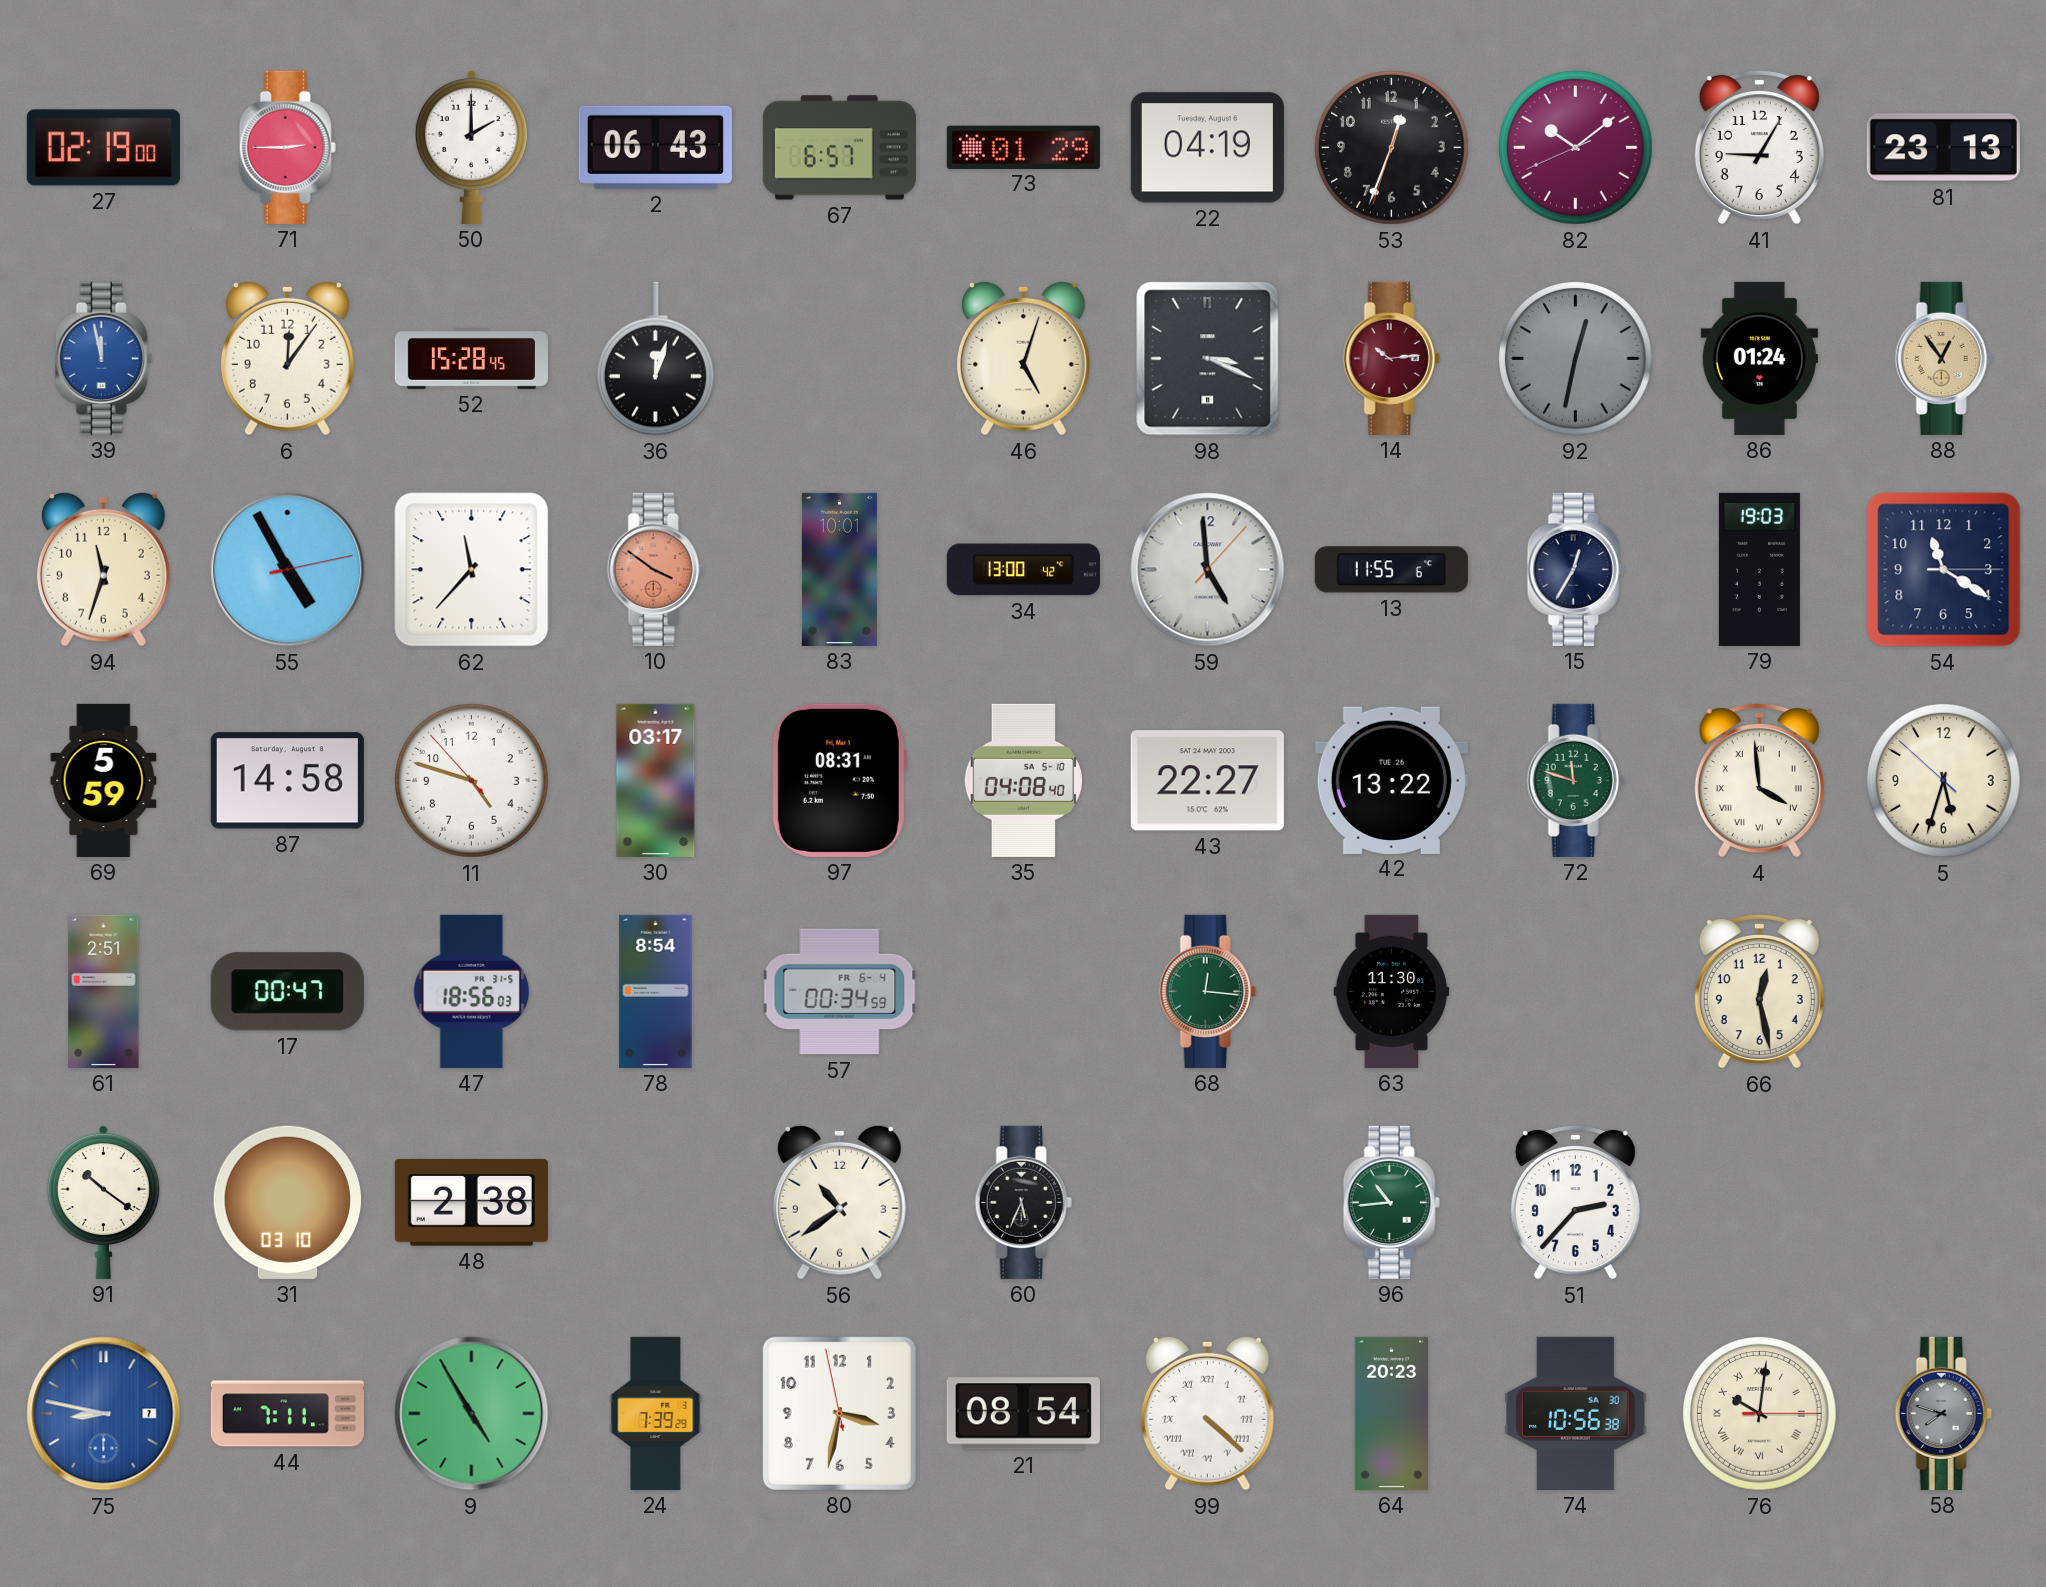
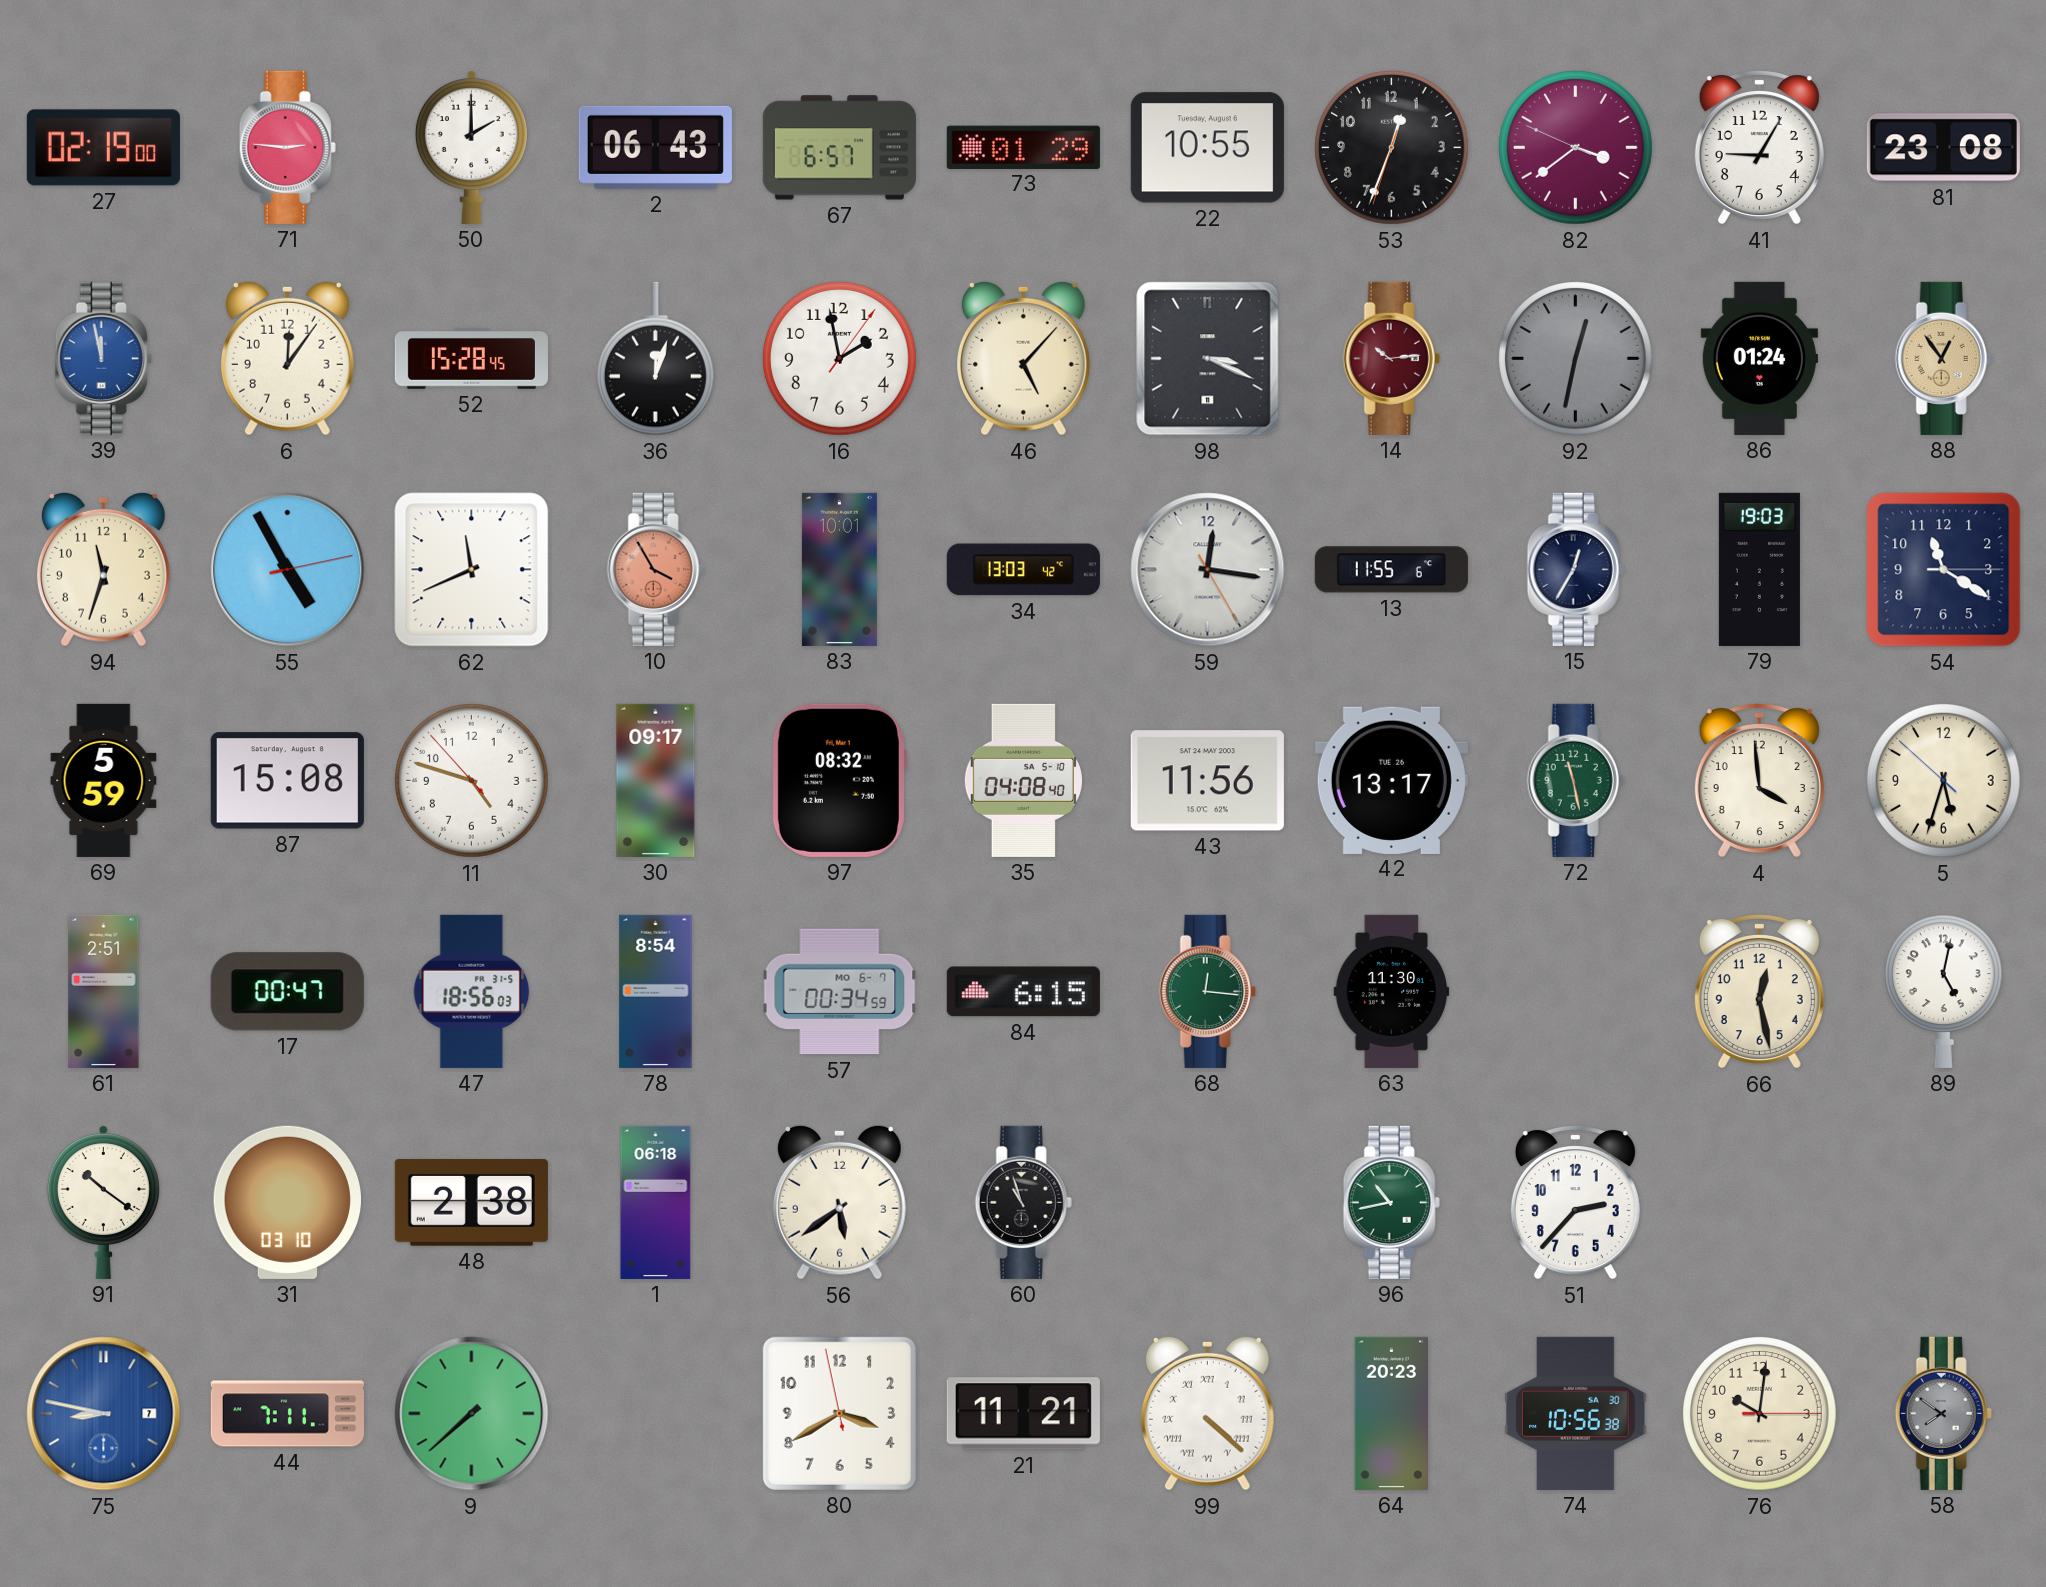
71: 2:45 -> 2:46 (287, 147)
22: 04:19 -> 10:55 (1207, 148)
82: 10:08 -> 3:38 (1576, 148)
81: 23:13 -> 23:08 (1943, 148)
16: none -> 1:58 (840, 359)
46: 5:03 -> 5:07 (1023, 358)
62: 11:37 -> 11:41 (472, 570)
10: 3:51 -> 3:55 (655, 569)
34: 13:00 -> 13:03 (1023, 570)
59: 4:59 -> 12:16 (1208, 570)
87: 14:58 -> 15:08 (287, 781)
30: 03:17 -> 09:17 (656, 780)
97: 08:31 -> 08:32 (839, 780)
43: 22:27 -> 11:56 (1207, 781)
42: 13:22 -> 13:17 (1391, 780)
72: 11:48 -> 11:28 (1575, 780)
4 numerals: Roman -> Arabic (1759, 780)
57 date: FR 6-4 -> MO 6-7 (840, 992)
84: none -> 6:15 (1023, 992)
89: none -> 5:02 (1943, 991)
1: none -> 06:18 (656, 1202)
56: 10:39 -> 5:39 (839, 1202)
60: 5:34 -> 10:57 (1023, 1202)
96: 10:44 -> 10:43 (1391, 1202)
9: 4:55 -> 7:38 (472, 1414)
24: 7:39 -> none (656, 1413)
80: 3:31 -> 3:39 (839, 1413)
21: 08:54 -> 11:21 (1023, 1414)
76 numerals: Roman -> Arabic (1760, 1414)
58: 7:48 -> 7:51 (1943, 1413)
